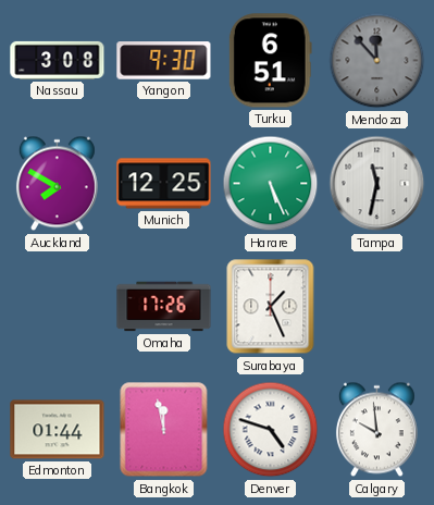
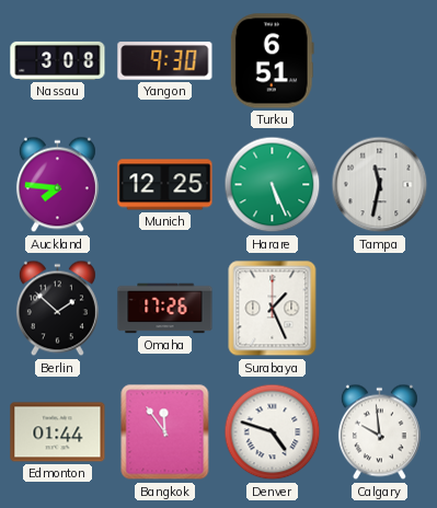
Mendoza: 11:53 -> none (377, 61)
Auckland: 7:50 -> 7:46 (57, 185)
Berlin: none -> 1:52 (57, 309)
Bangkok: 11:58 -> 11:54 (165, 432)
